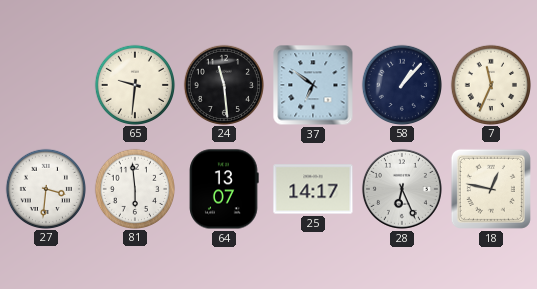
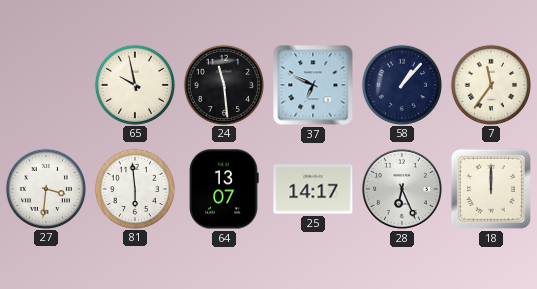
65: 9:31 -> 9:58 (134, 84)
37: 6:51 -> 6:49 (313, 85)
7: 11:34 -> 11:36 (490, 84)
18: 12:47 -> 12:00 (491, 189)
